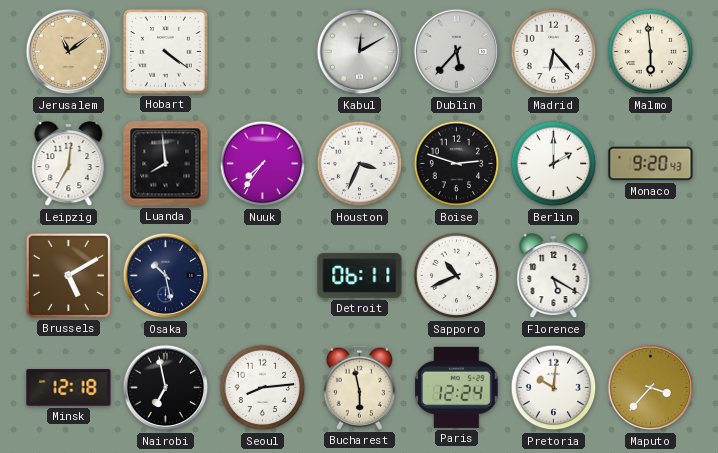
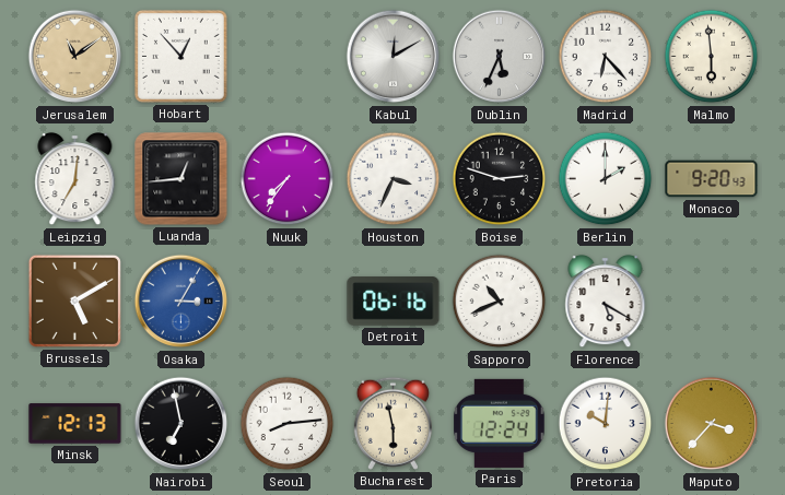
Hobart: 4:21 -> 12:53 (180, 56)
Dublin: 5:37 -> 5:34 (500, 57)
Luanda: 7:59 -> 12:44 (181, 179)
Osaka: 10:28 -> 3:05 (181, 302)
Osaka dial: navy -> blue (181, 302)
Detroit: 06:11 -> 06:16 (394, 302)
Minsk: 12:18 -> 12:13 (75, 424)
